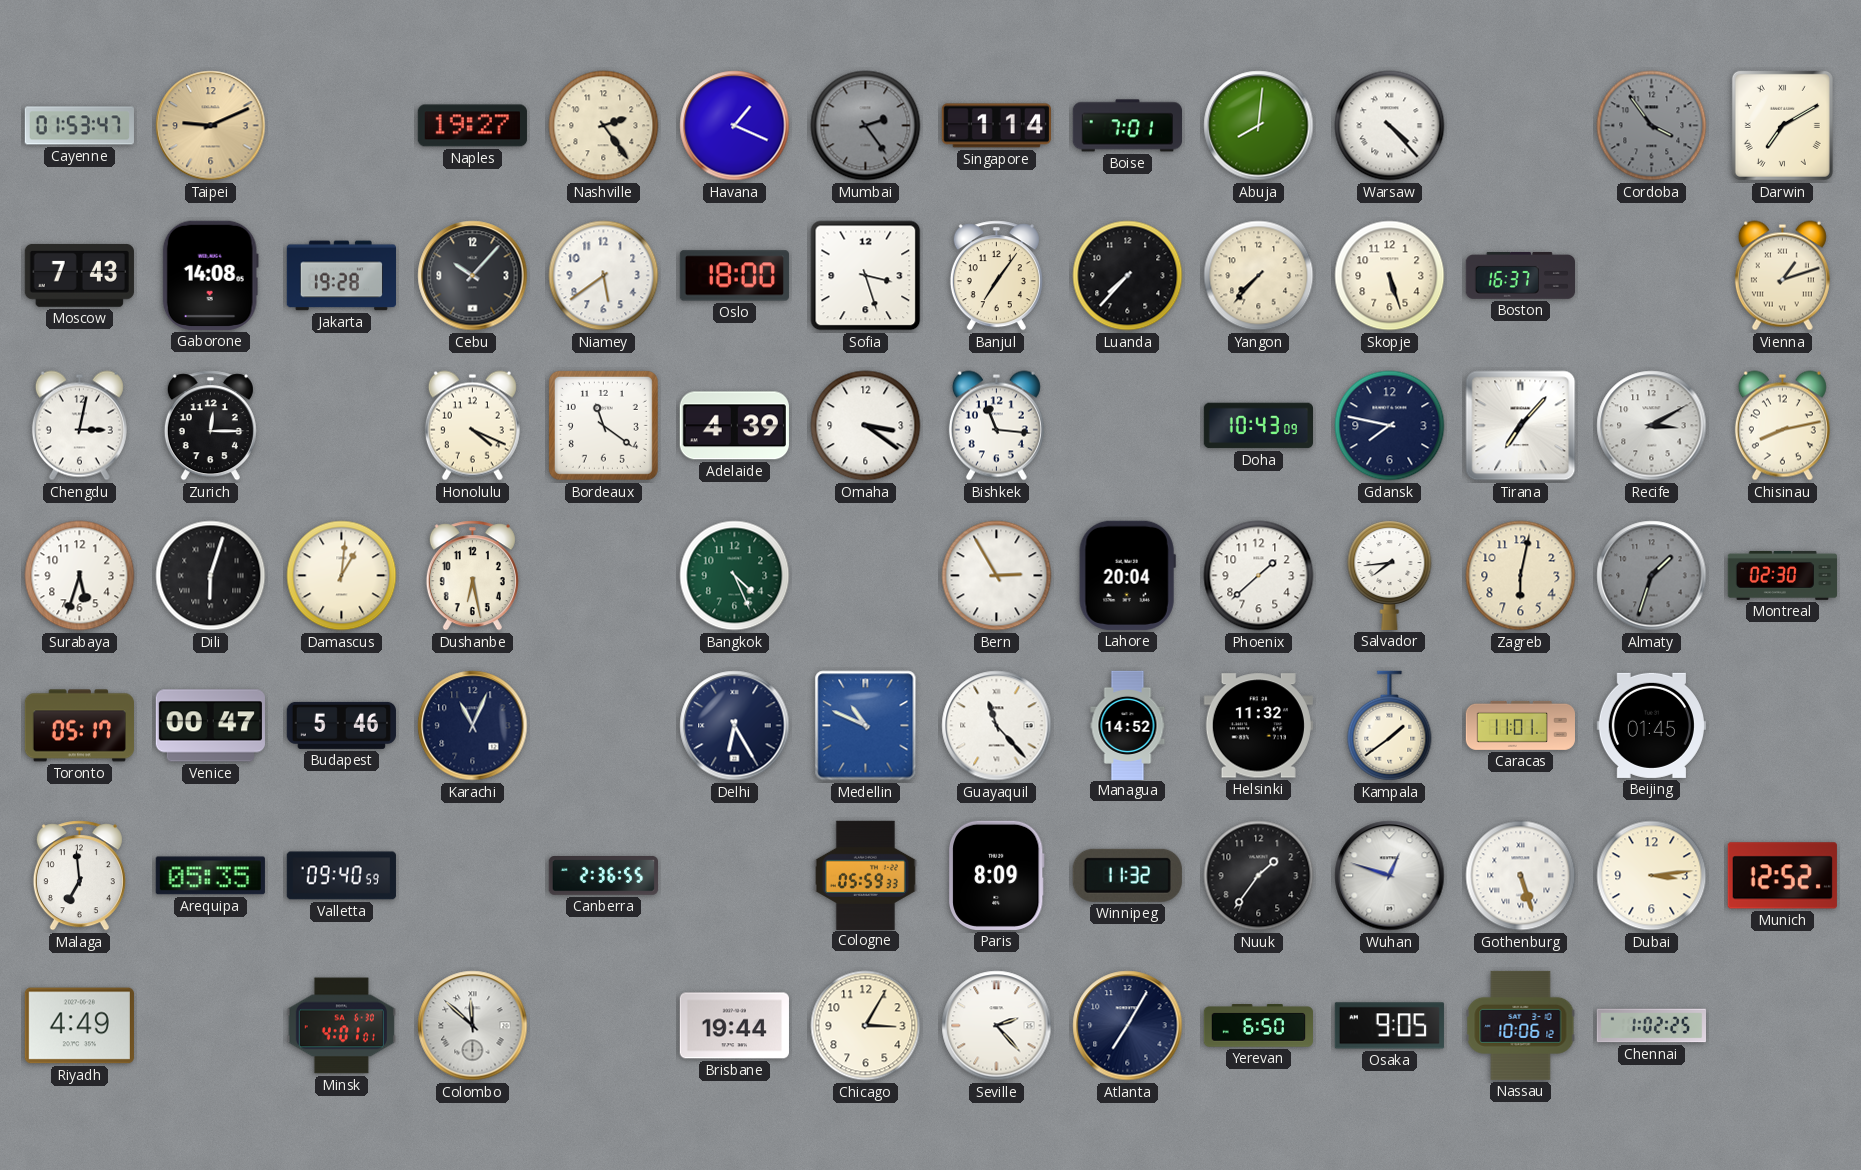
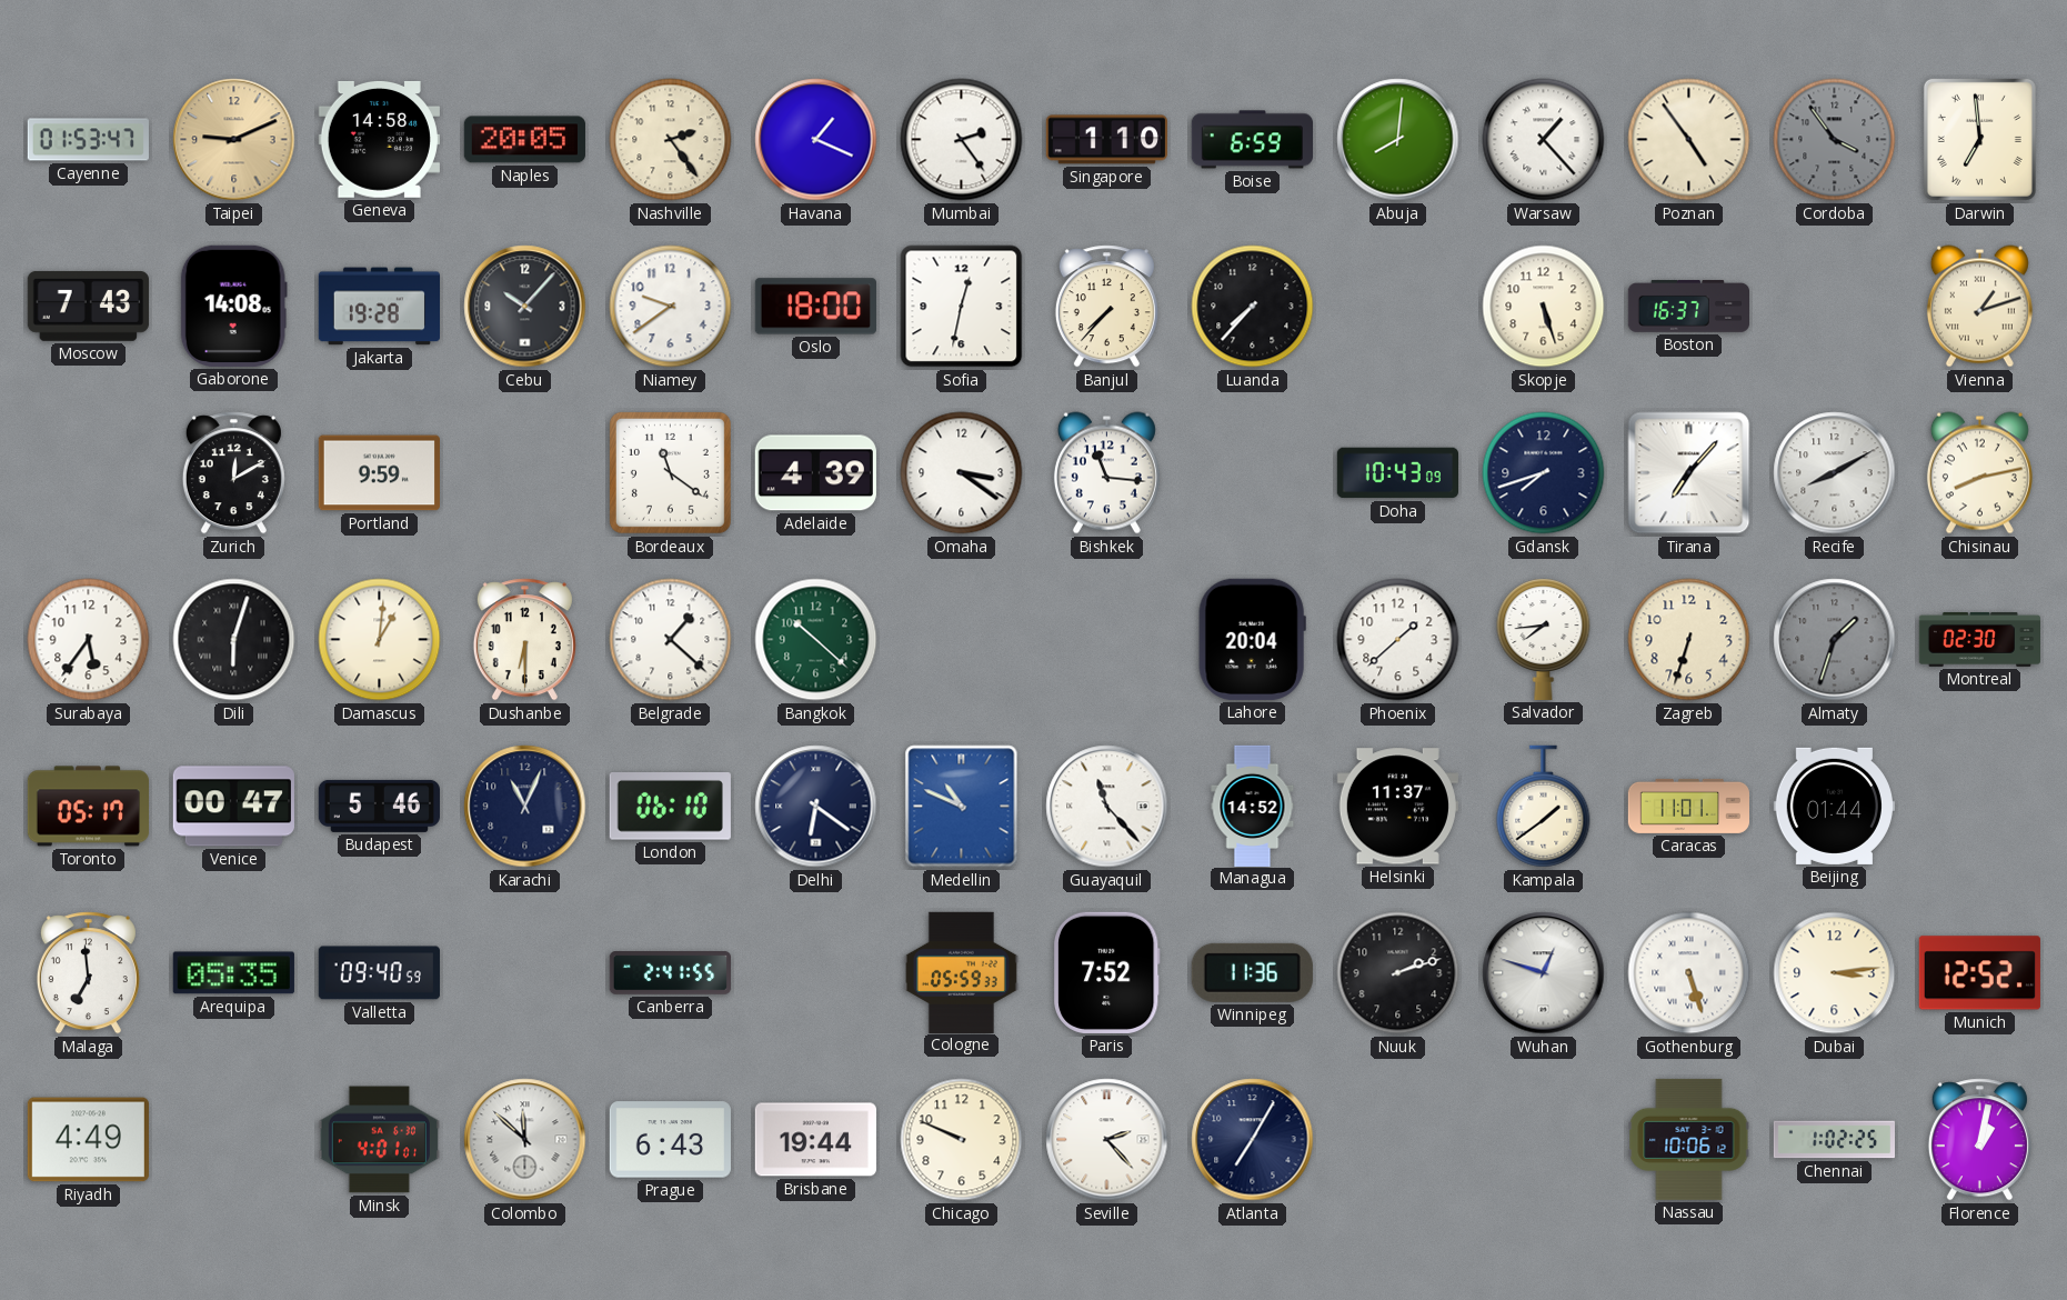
Geneva: none -> 14:58 (379, 140)
Naples: 19:27 -> 20:05 (524, 140)
Mumbai dial: grey -> white (962, 140)
Singapore: 1:14 -> 1:10 (1106, 140)
Boise: 7:01 -> 6:59 (1252, 140)
Warsaw: 4:23 -> 1:23 (1544, 140)
Poznan: none -> 4:54 (1689, 140)
Darwin: 7:10 -> 6:59 (1979, 139)
Niamey: 5:39 -> 9:39 (671, 307)
Sofia: 3:27 -> 12:32 (962, 307)
Banjul: 7:06 -> 7:37 (1106, 307)
Yangon: 7:37 -> none (1259, 276)
Chengdu: 3:02 -> none (79, 426)
Zurich: 12:15 -> 12:10 (233, 473)
Portland: none -> 9:59 (379, 473)
Honolulu: 4:19 -> none (472, 426)
Gdansk: 7:47 -> 7:42 (1544, 473)
Recife: 3:10 -> 8:10 (1835, 473)
Surabaya: 5:33 -> 5:36 (89, 640)
Dushanbe: 6:28 -> 6:30 (524, 640)
Belgrade: none -> 1:22 (671, 640)
Bangkok: 4:26 -> 10:22 (816, 640)
Bern: 2:55 -> none (997, 576)
Zagreb: 6:02 -> 6:33 (1689, 640)
London: none -> 06:10 (670, 807)
Delhi: 6:25 -> 6:21 (816, 807)
Helsinki: 11:32 -> 11:37 (1397, 807)
Beijing: 01:45 -> 01:44 (1834, 806)
Canberra: 2:36 -> 2:41 (670, 973)
Paris: 8:09 -> 7:52 (1106, 972)
Winnipeg: 11:32 -> 11:36 (1252, 972)
Nuuk: 1:36 -> 2:12 (1398, 973)
Prague: none -> 6:43 (670, 1140)
Chicago: 3:05 -> 9:49 (962, 1140)
Yerevan: 6:50 -> none (1258, 1026)
Osaka: 9:05 -> none (1389, 1026)
Florence: none -> 1:02 (1979, 1140)
